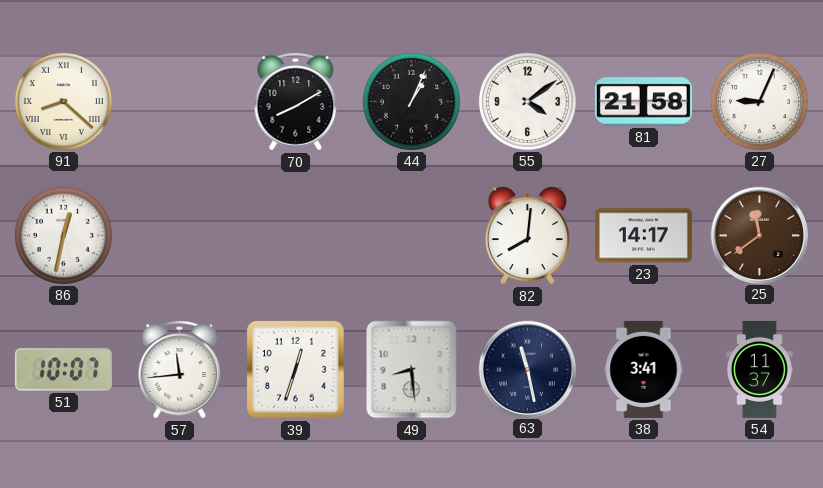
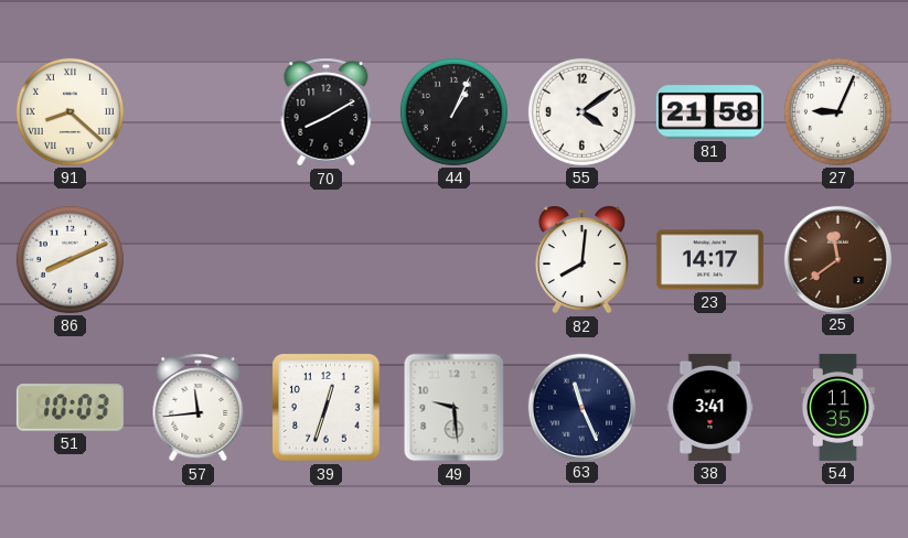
86: 12:32 -> 8:11 (70, 259)
51: 10:07 -> 10:03 (70, 408)
49: 8:29 -> 9:29 (455, 408)
63: 11:28 -> 11:26 (581, 407)
54: 11:37 -> 11:35 (838, 407)
